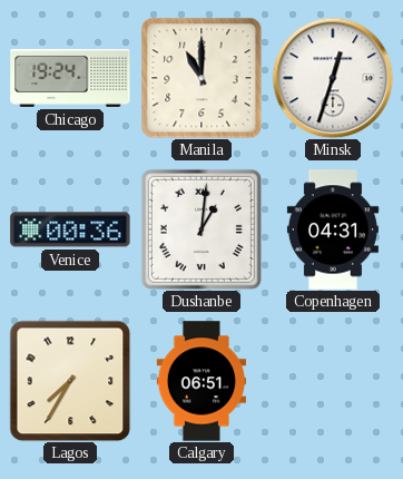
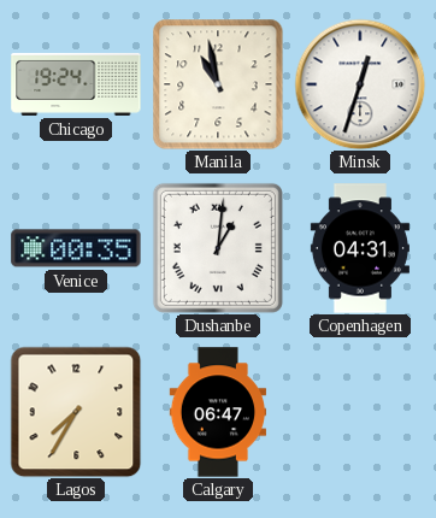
Manila: 11:00 -> 10:58 (218, 84)
Venice: 00:36 -> 00:35 (76, 248)
Calgary: 06:51 -> 06:47 (217, 412)
